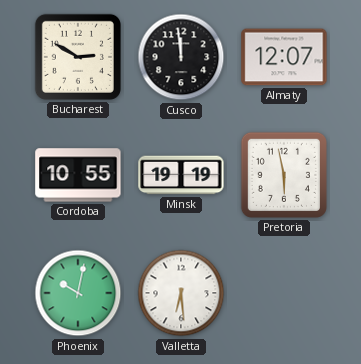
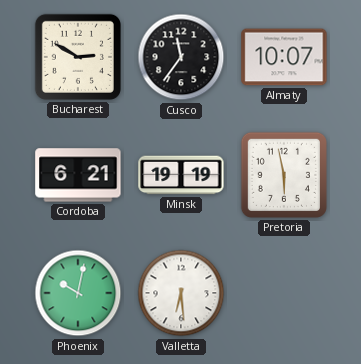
Cusco: 11:59 -> 11:36 (181, 57)
Almaty: 12:07 -> 10:07 (284, 57)
Cordoba: 10:55 -> 6:21 (78, 175)
